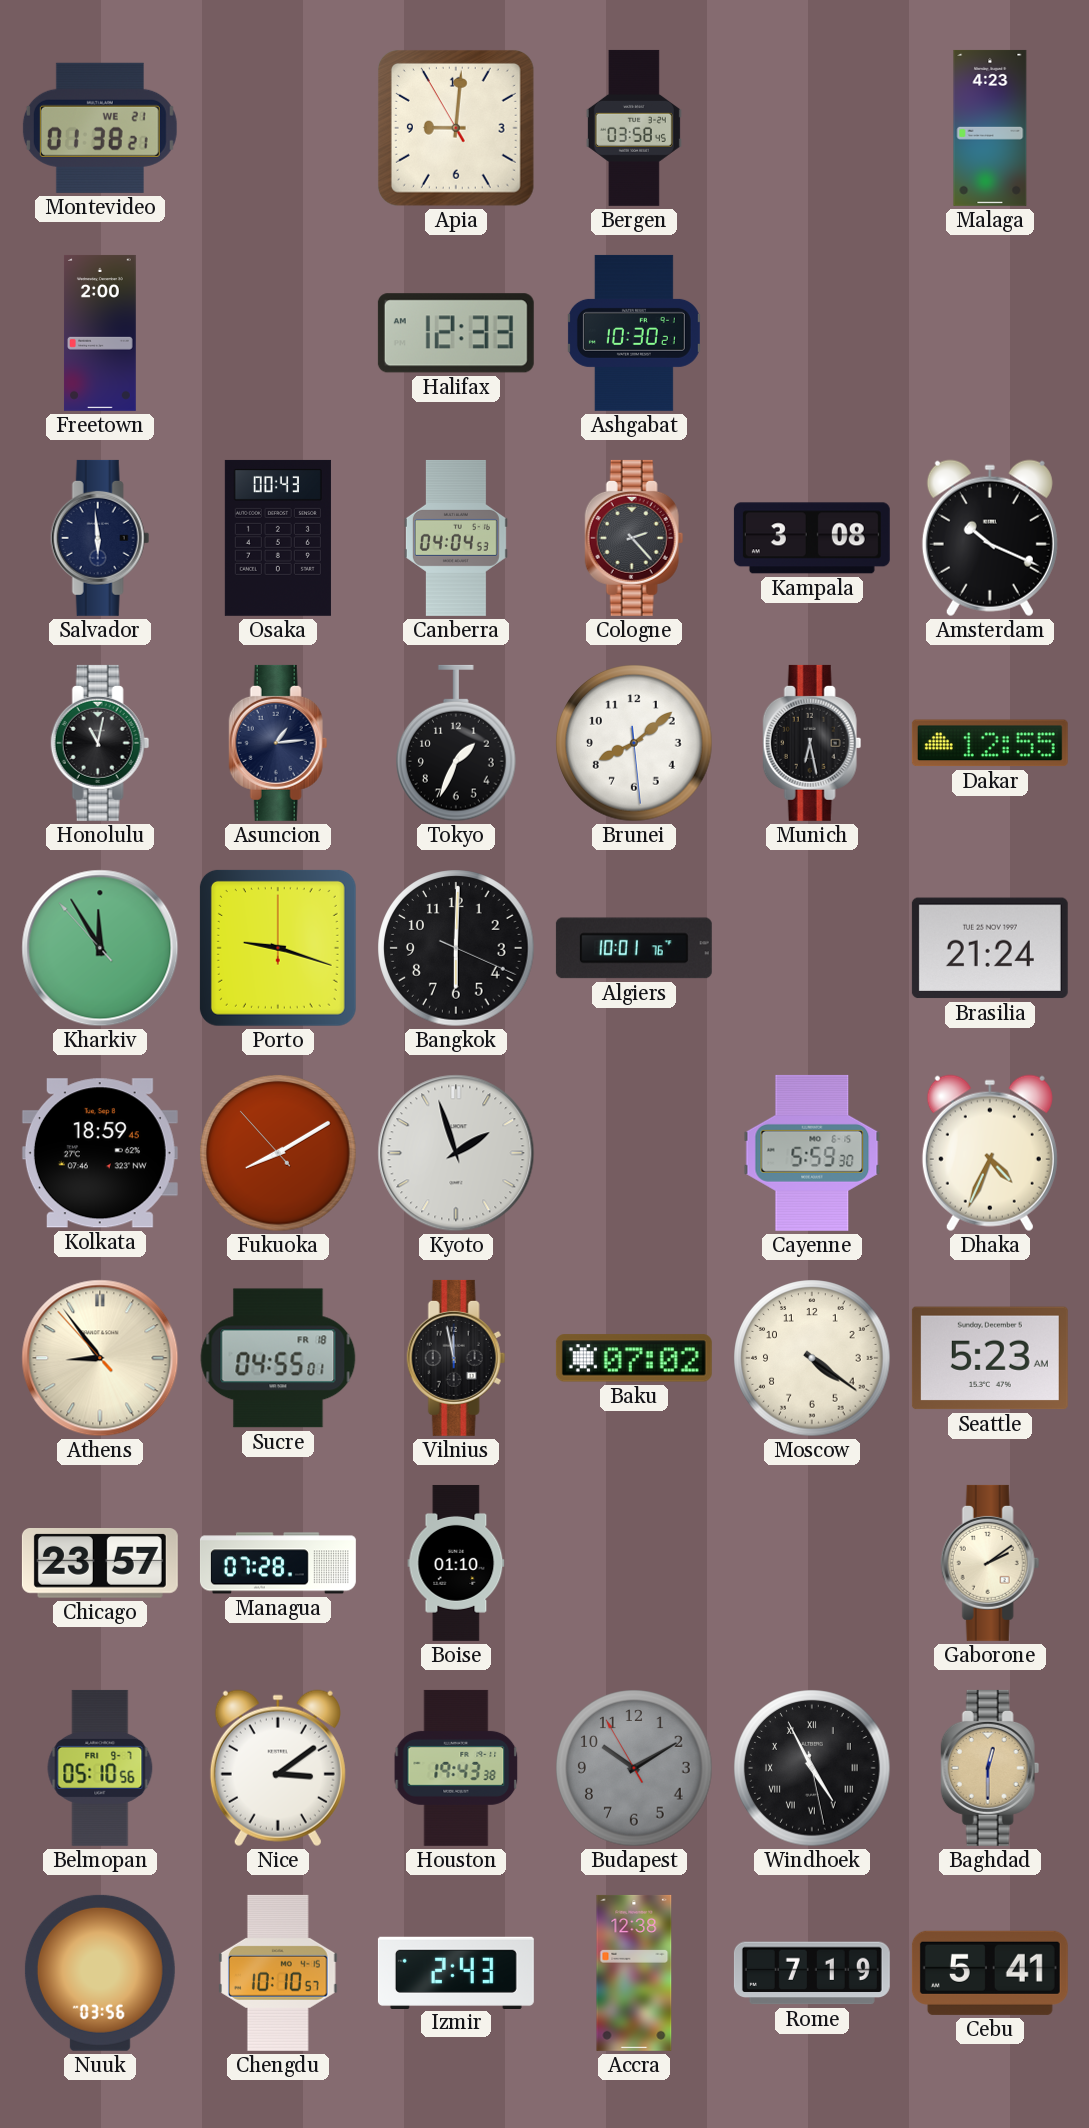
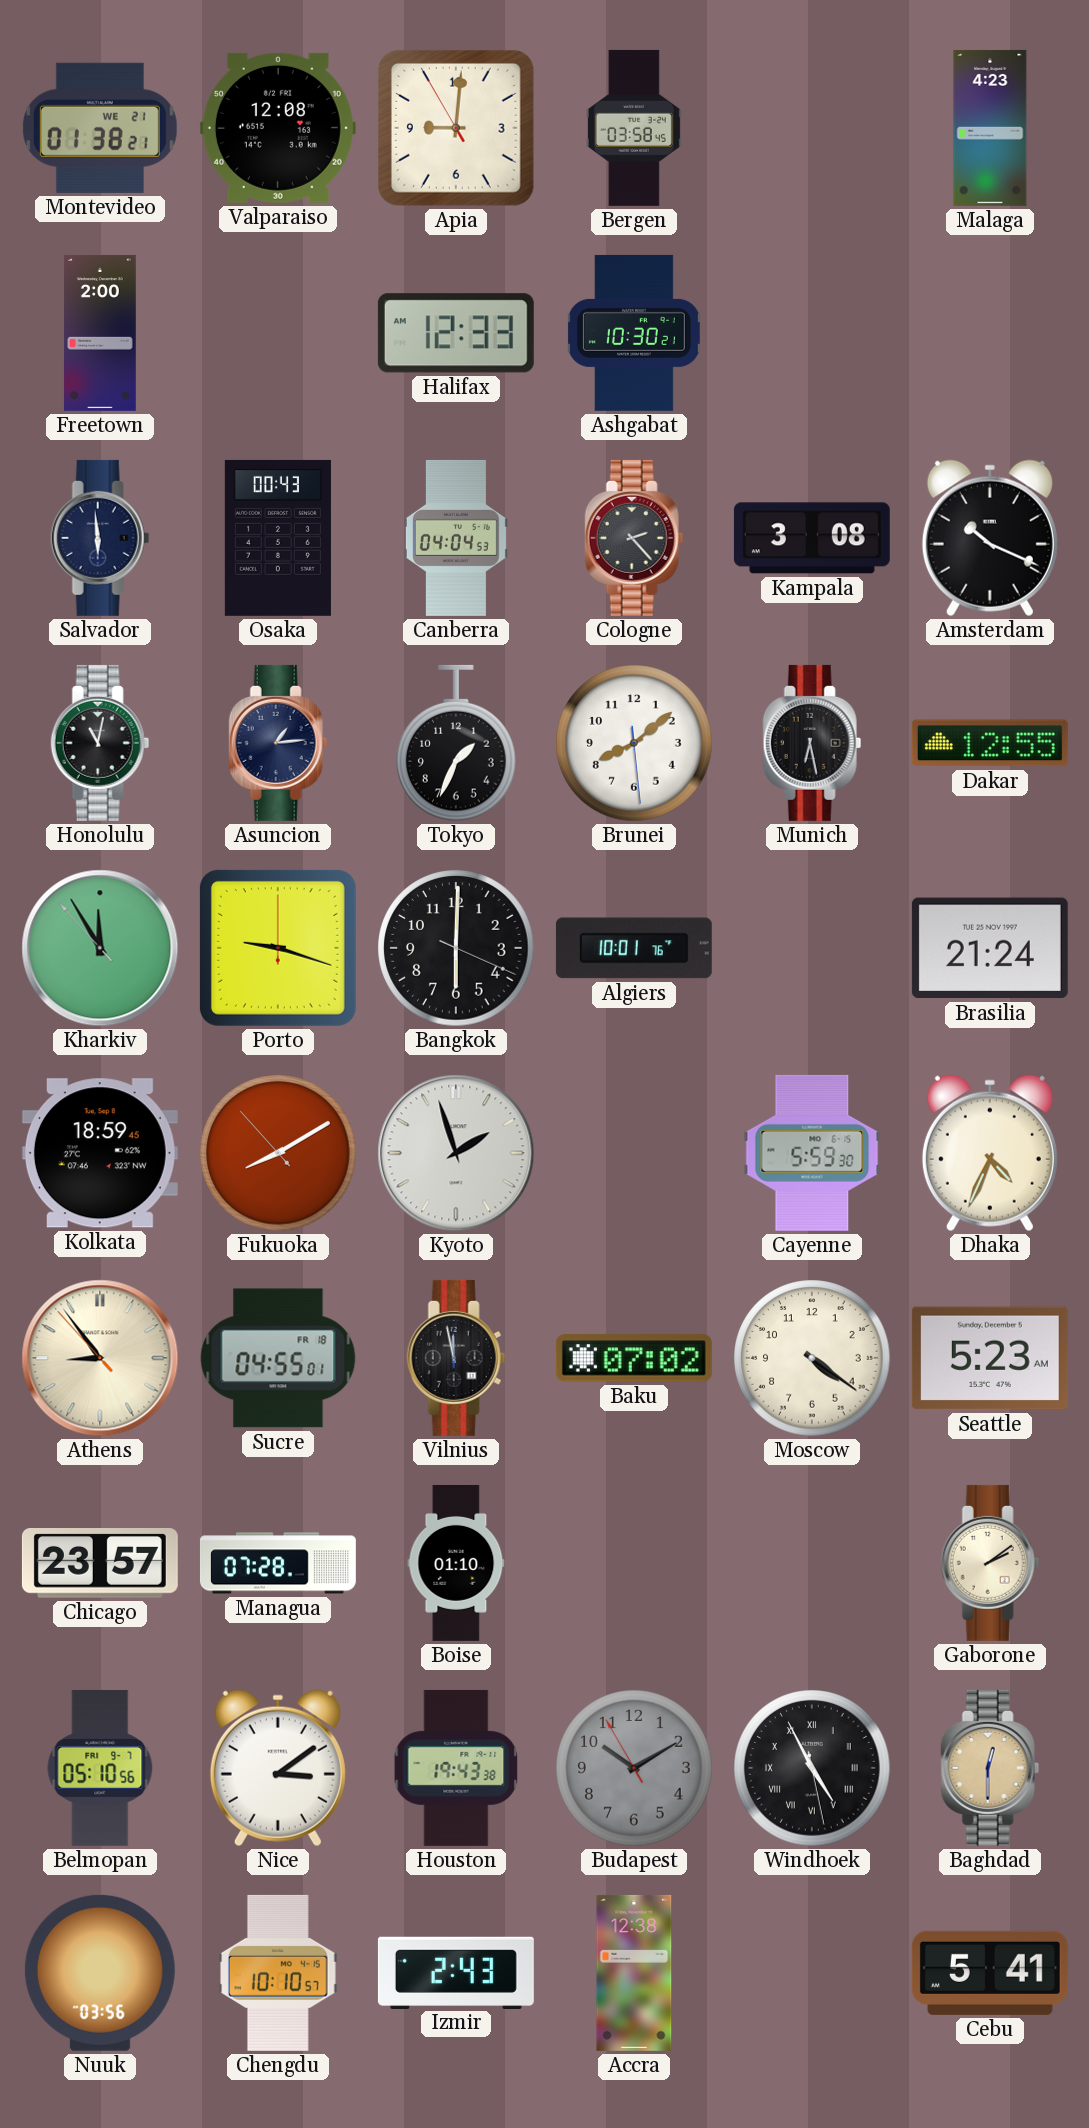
Valparaiso: none -> 12:08 (278, 128)
Rome: 7:19 -> none (812, 1973)
